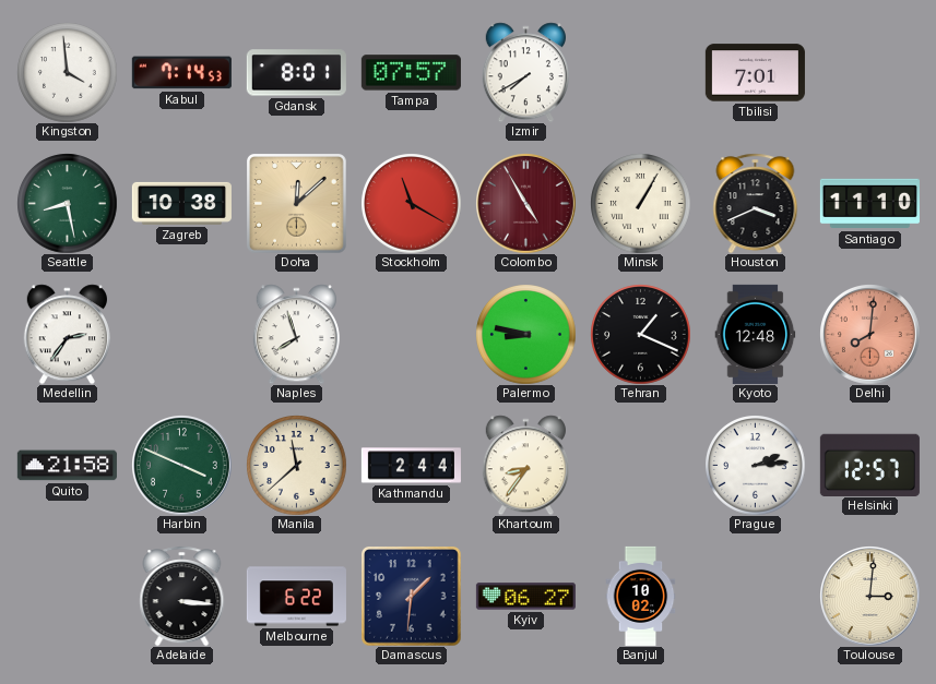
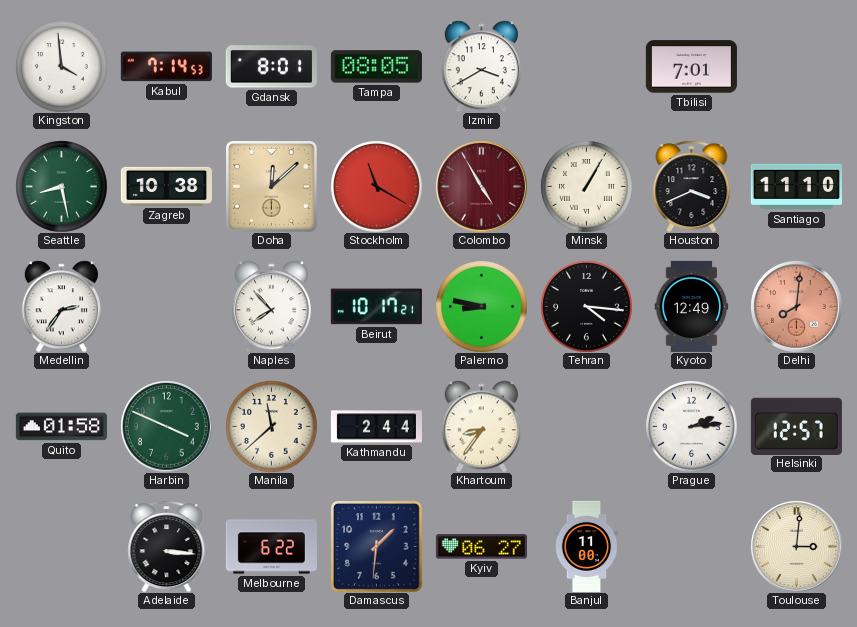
Tampa: 07:57 -> 08:05 (376, 67)
Izmir: 7:40 -> 3:40 (481, 66)
Naples: 7:57 -> 7:53 (271, 306)
Beirut: none -> 10:17 (376, 307)
Tehran: 1:19 -> 4:16 (586, 306)
Kyoto: 12:48 -> 12:49 (692, 306)
Quito: 21:58 -> 01:58 (61, 427)
Banjul: 10:02 -> 11:00 (587, 546)
